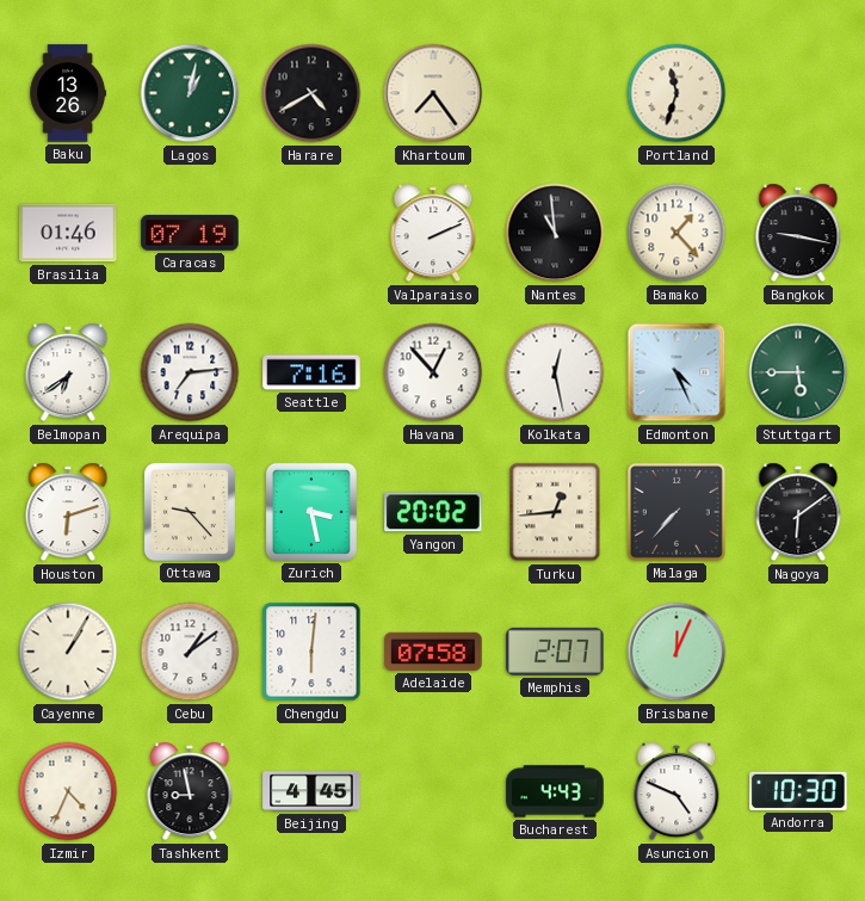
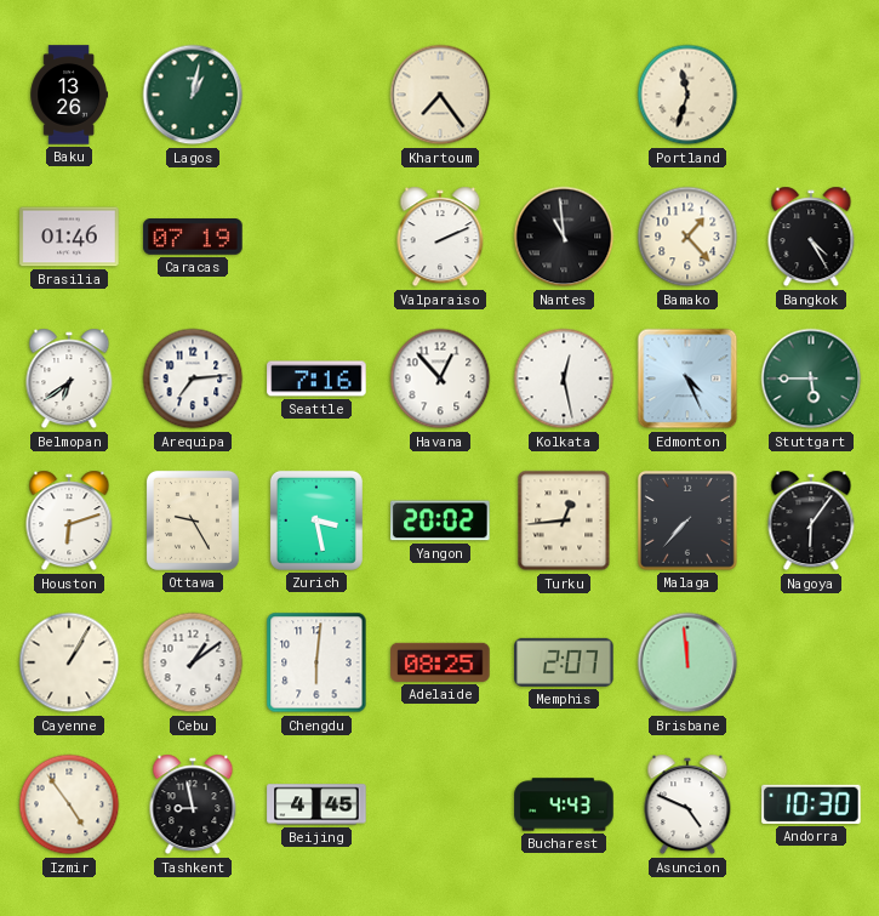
Harare: 4:40 -> none (311, 93)
Bangkok: 9:17 -> 4:25 (811, 237)
Ottawa: 9:23 -> 9:25 (193, 520)
Nagoya: 6:09 -> 6:06 (811, 520)
Adelaide: 07:58 -> 08:25 (440, 662)
Brisbane: 12:04 -> 11:59 (687, 662)
Izmir: 4:34 -> 4:54 (69, 804)
